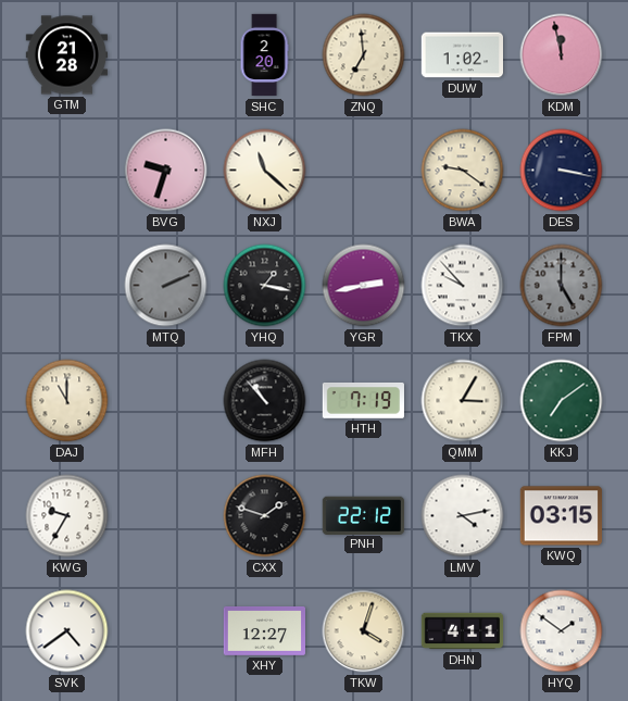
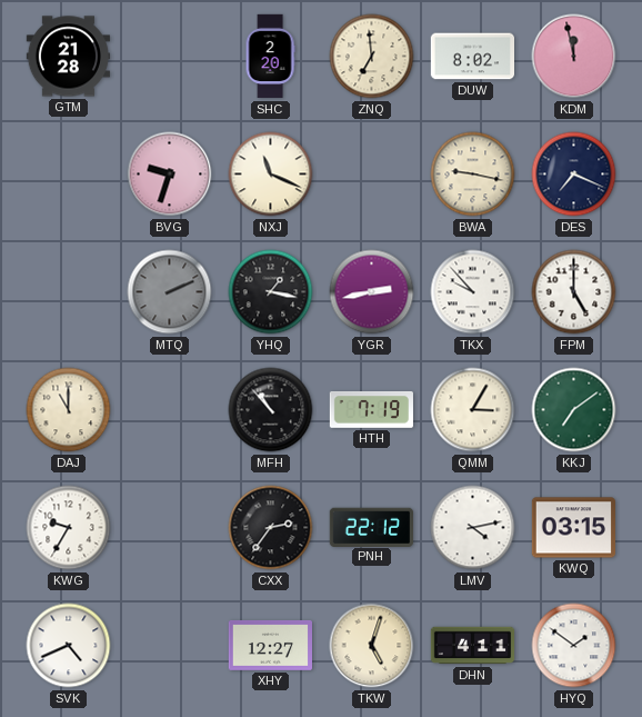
DUW: 1:02 -> 8:02 (472, 57)
NXJ: 11:22 -> 11:19 (271, 175)
BWA: 9:21 -> 9:17 (473, 175)
DES: 3:17 -> 7:19 (574, 175)
FPM dial: grey -> white (574, 292)
CXX: 1:48 -> 2:36 (271, 528)
SVK: 4:39 -> 4:41 (69, 646)
TKW: 4:03 -> 5:03 (372, 646)
